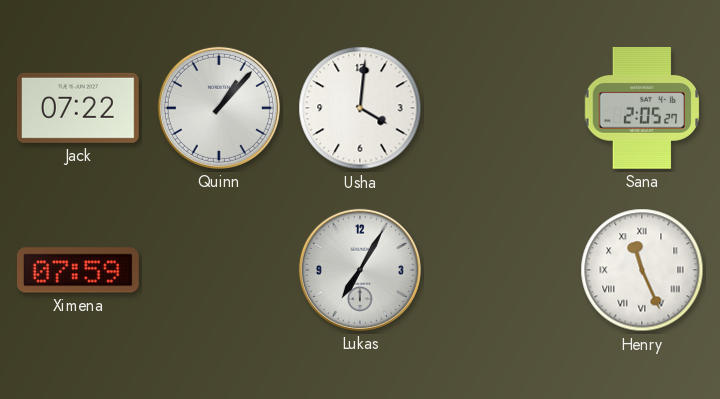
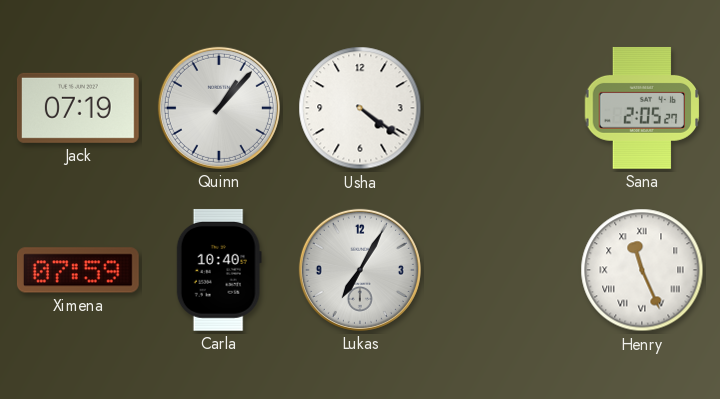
Jack: 07:22 -> 07:19 (78, 108)
Usha: 4:01 -> 4:21 (360, 108)
Carla: none -> 10:40 (219, 270)
